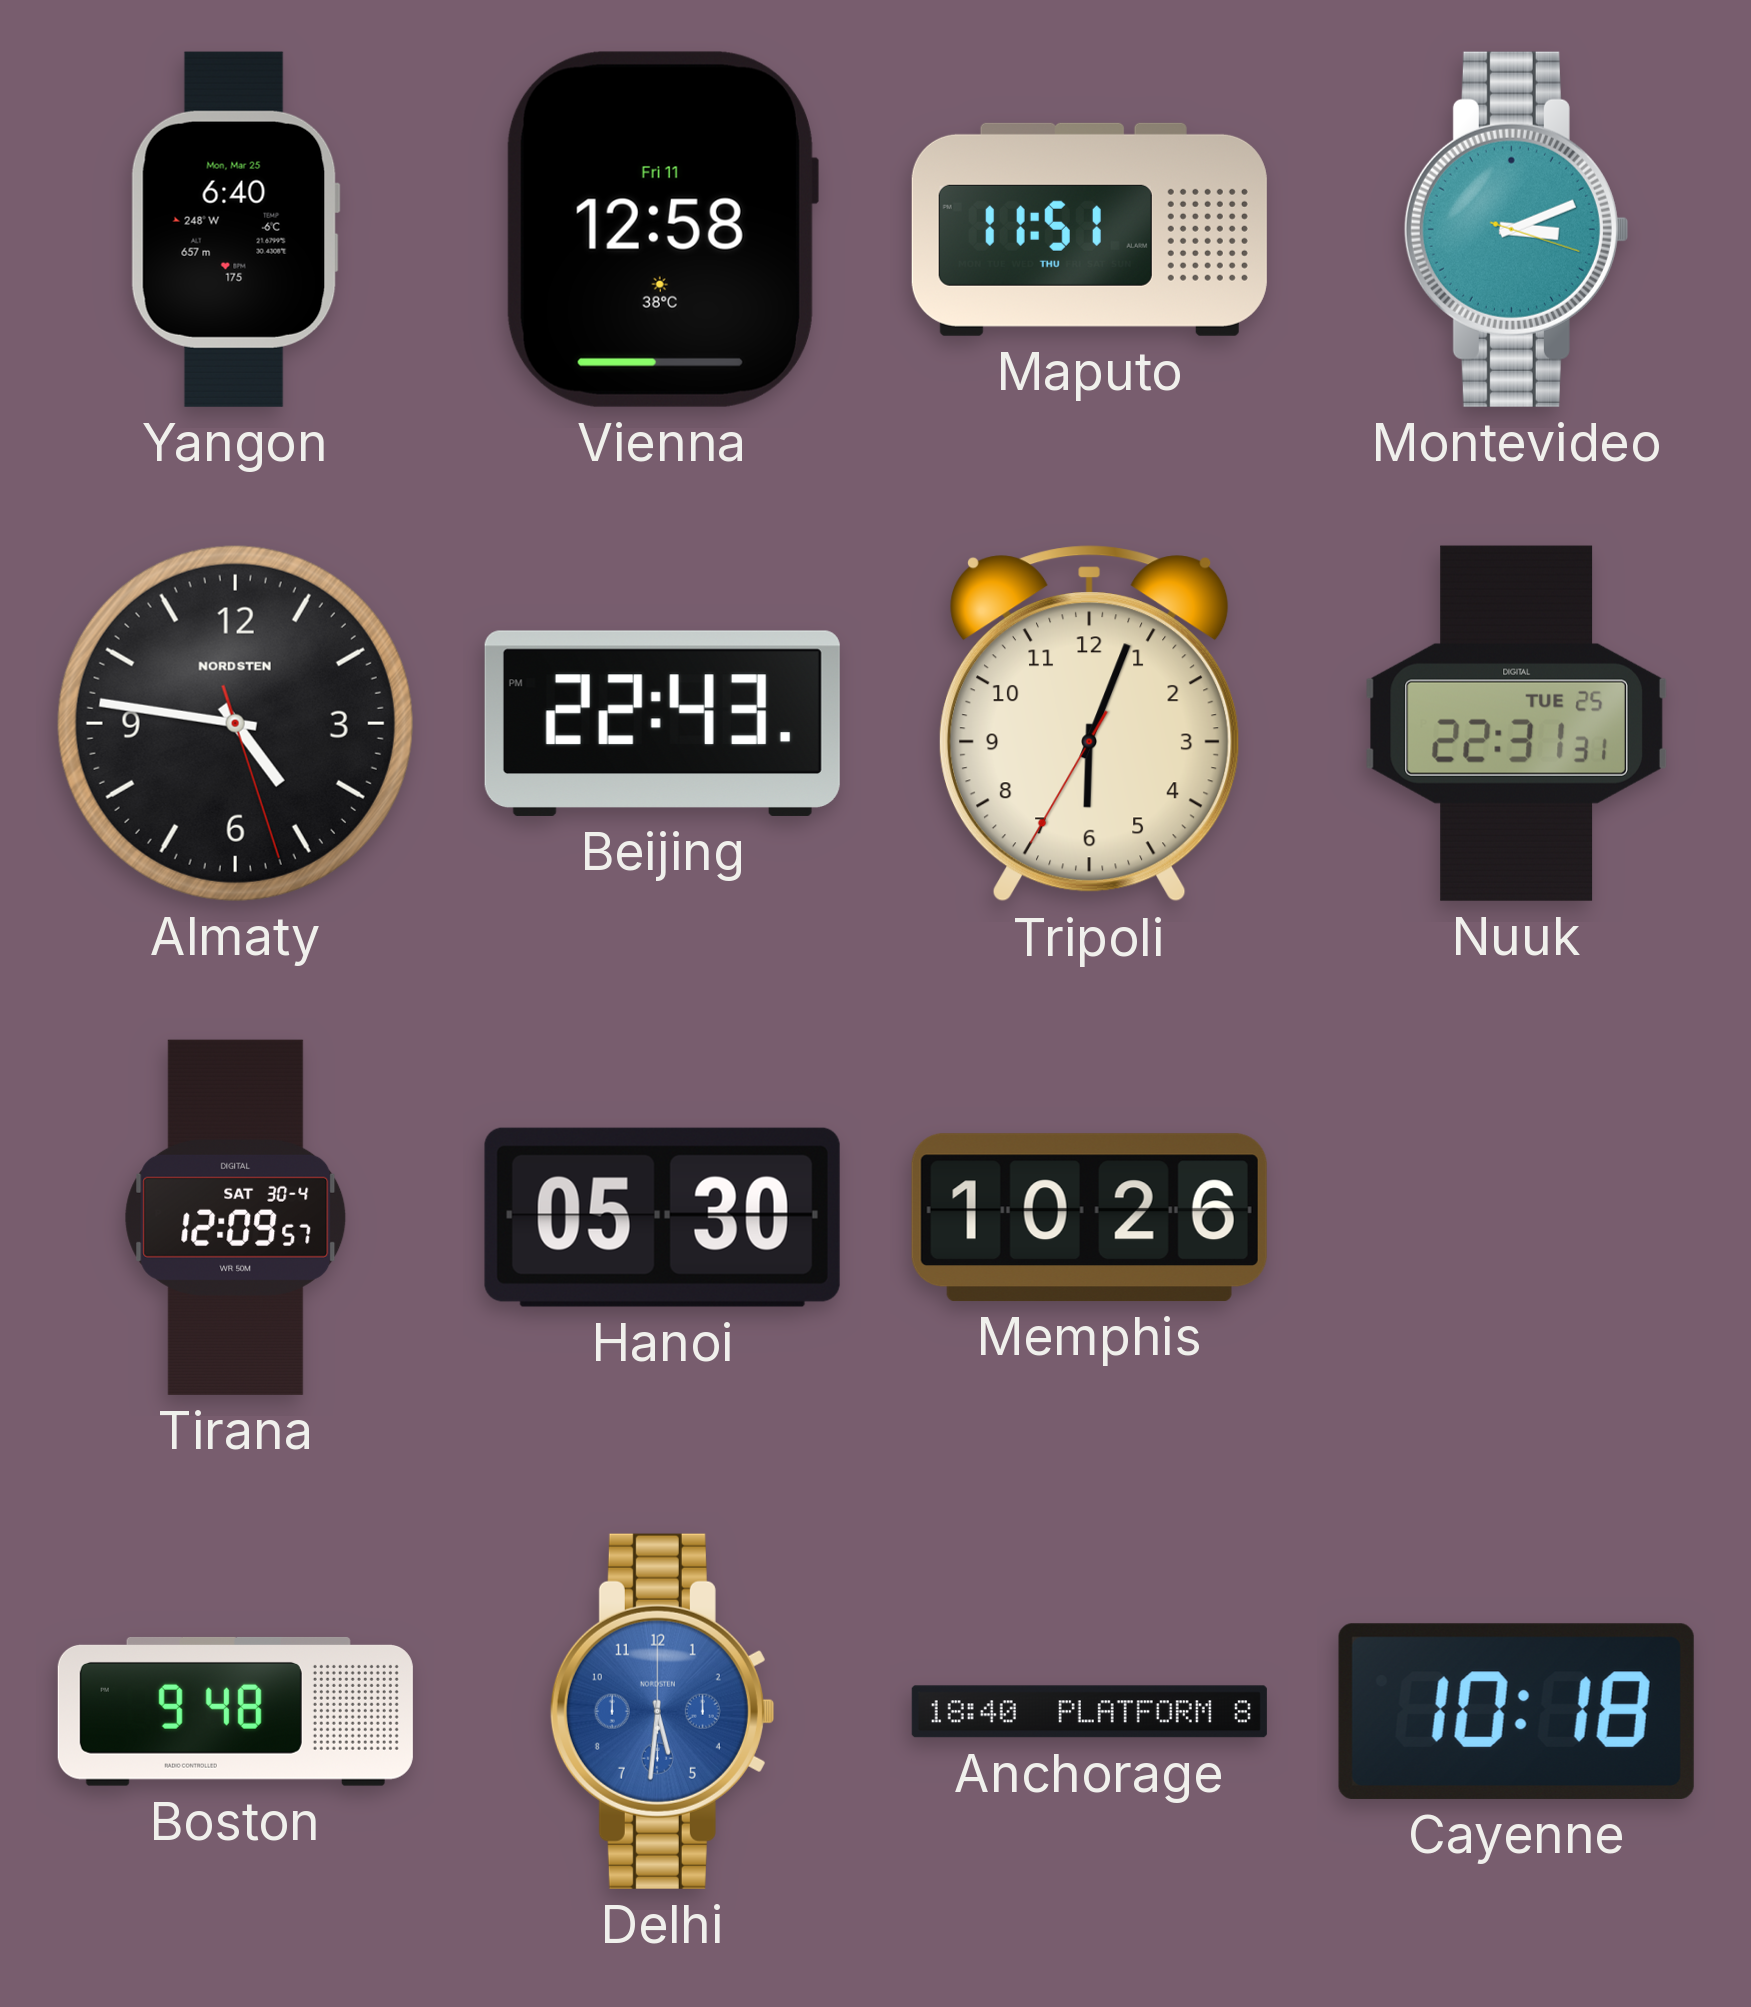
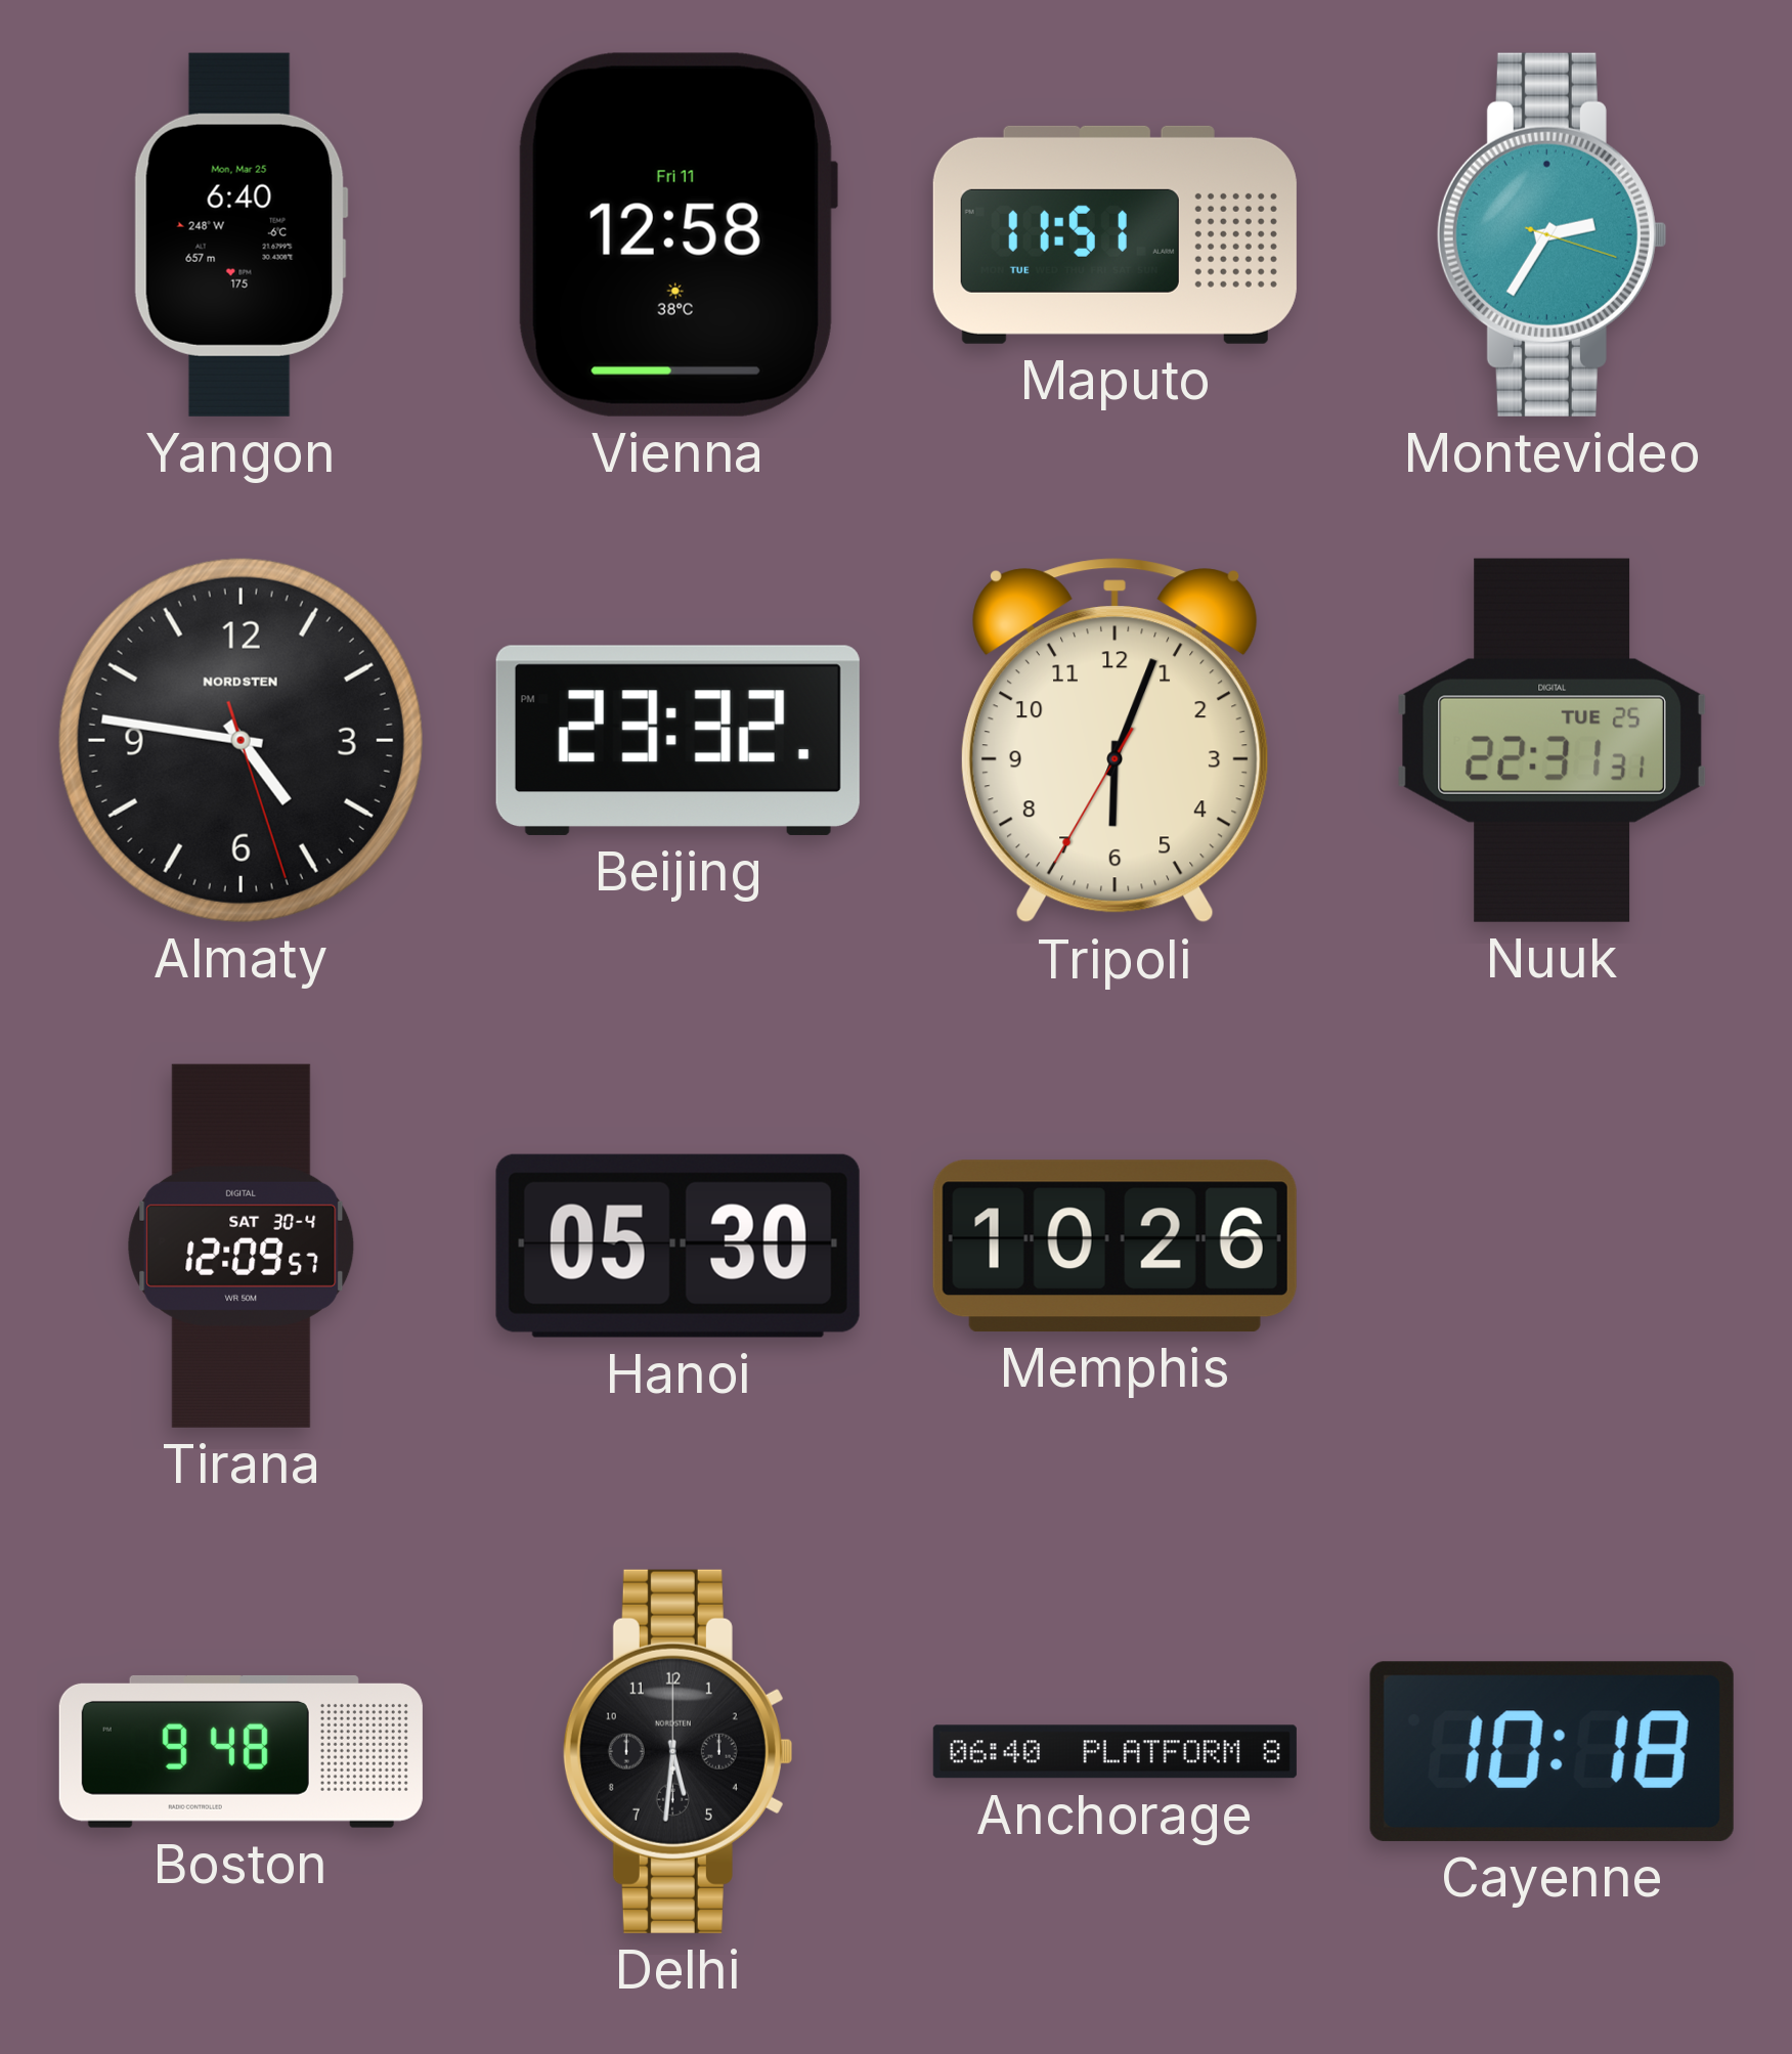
Maputo date: THU -> TUE (1114, 234)
Montevideo: 3:11 -> 2:35 (1551, 234)
Beijing: 22:43 -> 23:32 (678, 740)
Delhi dial: blue -> black (678, 1751)
Anchorage: 18:40 -> 06:40 (1114, 1752)
